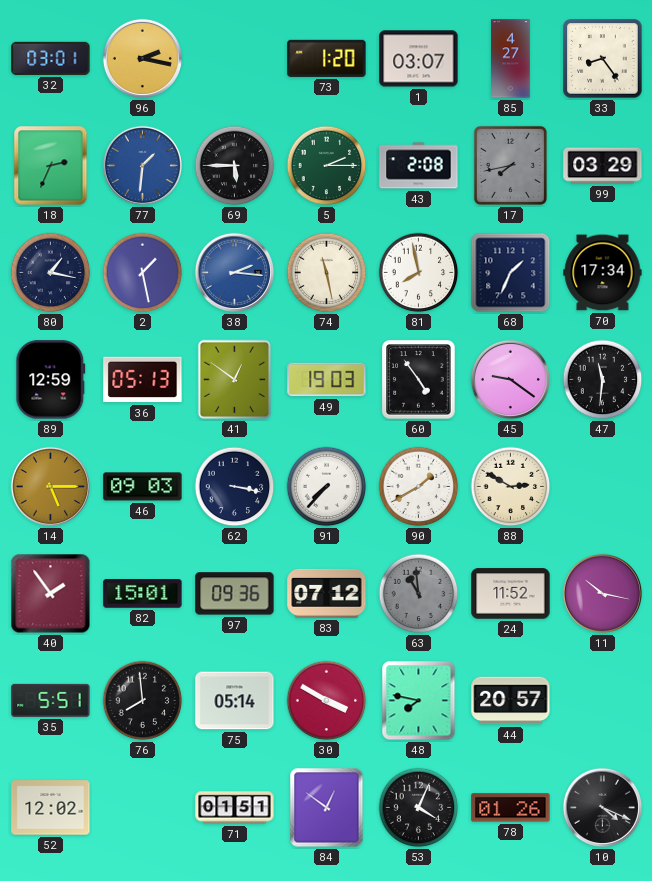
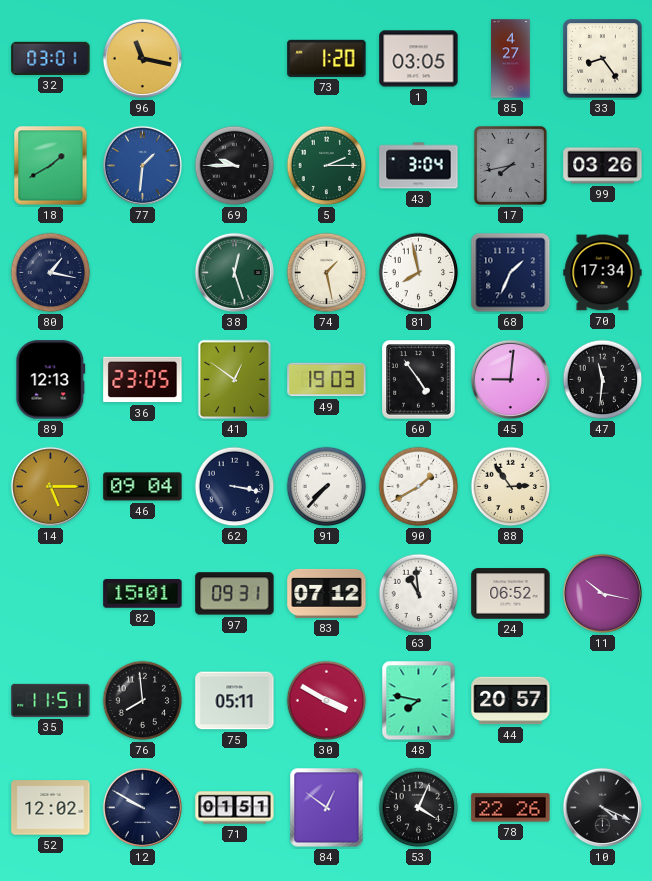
96: 2:17 -> 11:17 (142, 58)
1: 03:07 -> 03:05 (419, 59)
18: 2:34 -> 1:40 (51, 166)
69: 5:45 -> 9:45 (235, 166)
43: 2:08 -> 3:04 (419, 166)
99: 03:29 -> 03:26 (603, 166)
2: 1:28 -> none (143, 273)
38: 2:16 -> 12:27 (234, 272)
38 dial: blue -> green (234, 272)
74: 11:28 -> 1:28 (327, 273)
89: 12:59 -> 12:13 (51, 380)
36: 05:13 -> 23:05 (143, 380)
45: 9:21 -> 9:01 (510, 379)
46: 09:03 -> 09:04 (143, 487)
88: 2:50 -> 2:54 (511, 487)
40: 1:54 -> none (51, 594)
97: 09:36 -> 09:31 (235, 594)
63 dial: grey -> white (419, 594)
24: 11:52 -> 06:52 (511, 594)
35: 5:51 -> 11:51 (51, 700)
75: 05:14 -> 05:11 (235, 701)
12: none -> 9:50 (142, 807)
78: 01:26 -> 22:26 (511, 808)
